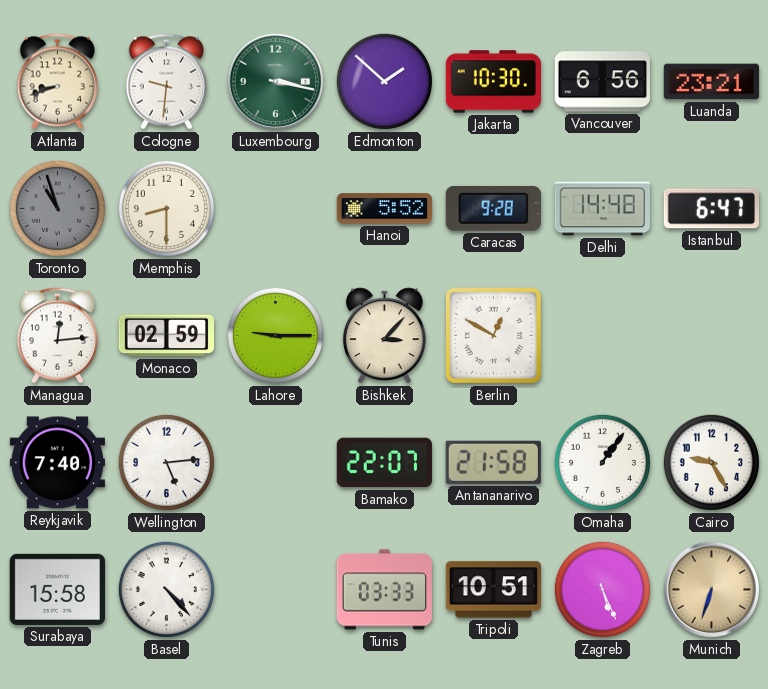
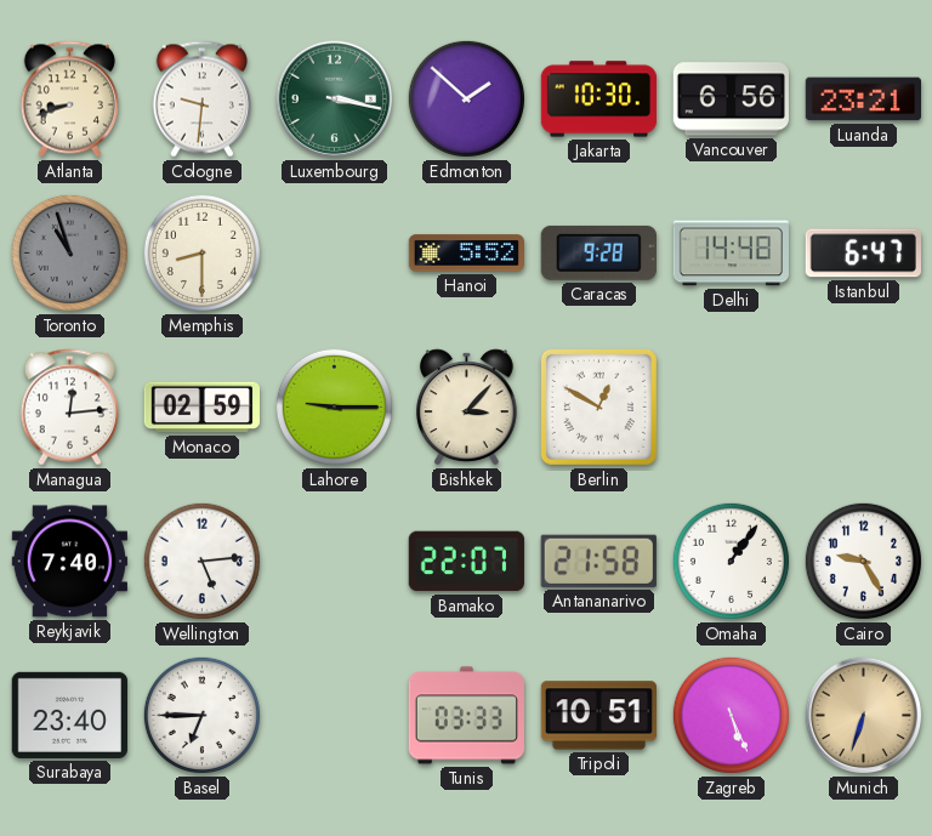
Surabaya: 15:58 -> 23:40 (69, 715)
Basel: 4:23 -> 6:45 (201, 715)
